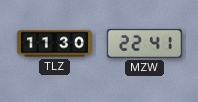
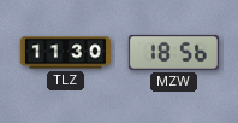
MZW: 22:41 -> 18:56 (173, 52)
